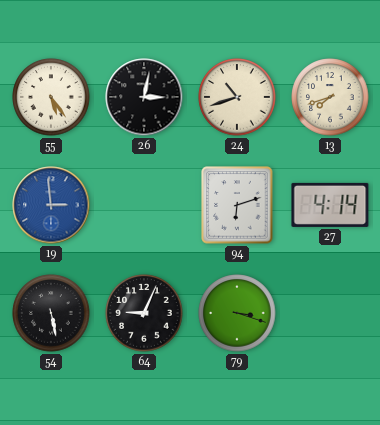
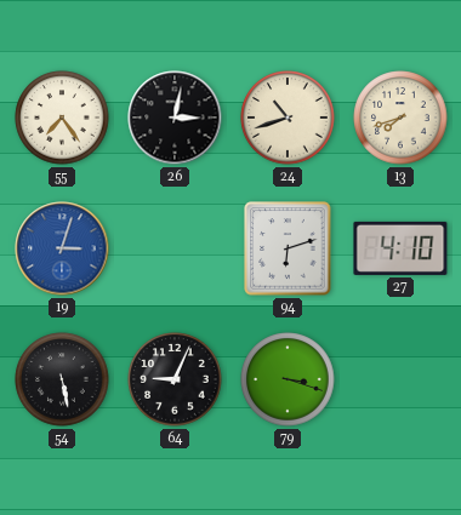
55: 5:24 -> 7:24 (62, 118)
19: 2:59 -> 3:03 (62, 248)
27: 4:14 -> 4:10 (400, 248)
